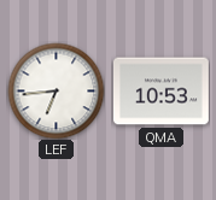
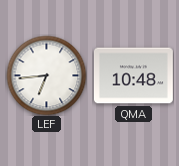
QMA: 10:53 -> 10:48 (133, 76)
